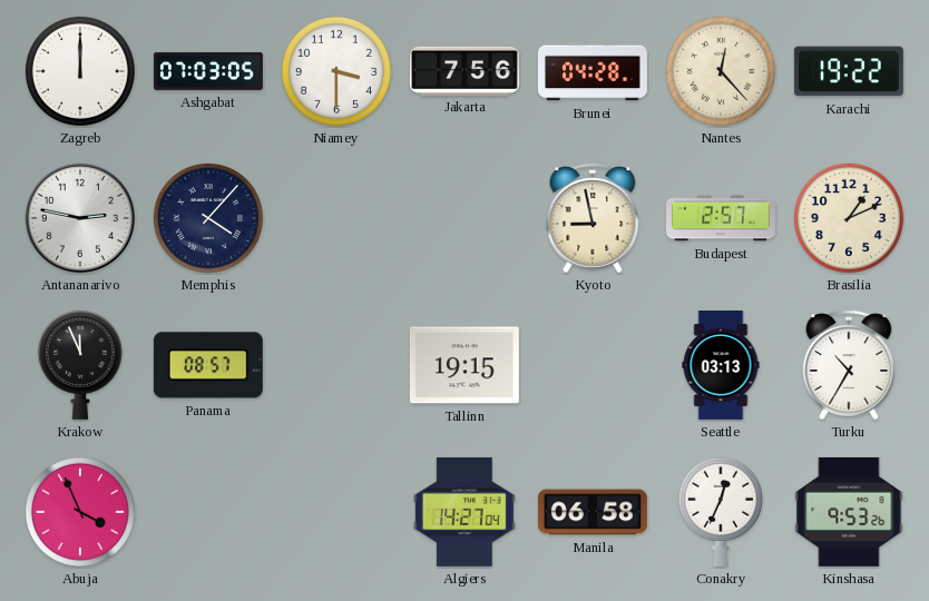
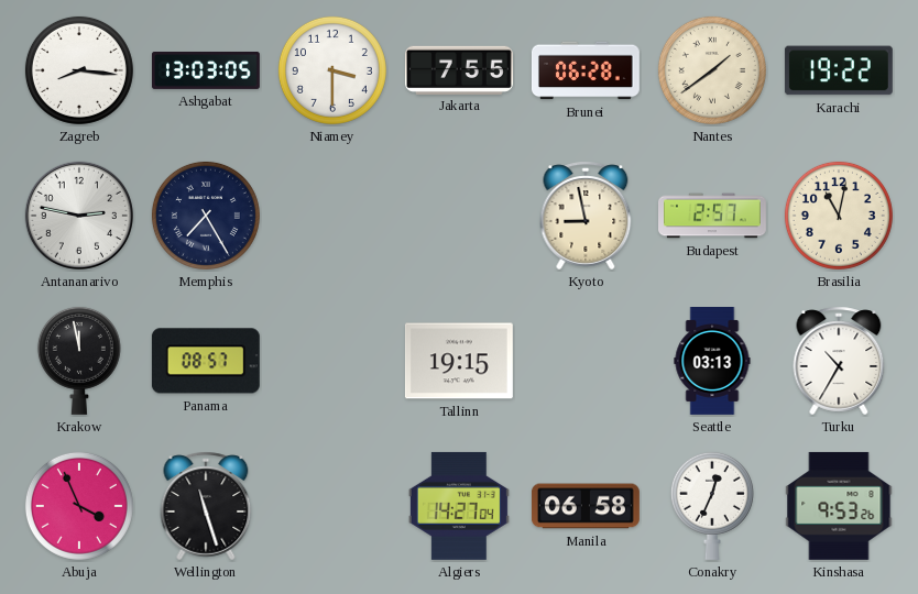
Zagreb: 12:00 -> 8:16 (79, 70)
Ashgabat: 07:03 -> 13:03 (206, 70)
Jakarta: 7:56 -> 7:55 (459, 69)
Brunei: 04:28 -> 06:28 (586, 70)
Nantes: 12:23 -> 1:39 (712, 70)
Memphis: 4:07 -> 7:25 (206, 216)
Brasilia: 1:11 -> 11:02 (839, 216)
Krakow: 11:56 -> 11:58 (79, 361)
Wellington: none -> 11:27 (206, 506)
